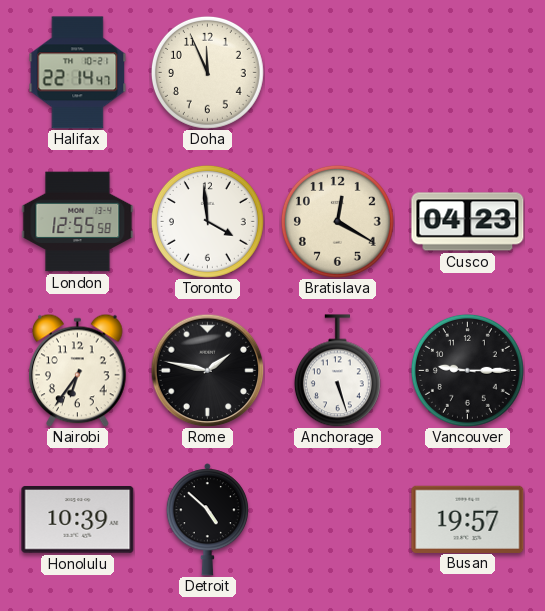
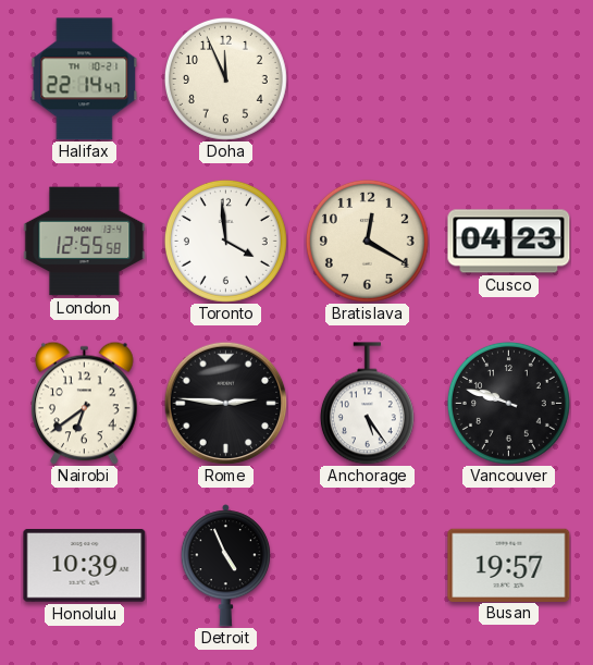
Nairobi: 6:36 -> 6:39 (85, 403)
Rome: 1:47 -> 2:46 (225, 403)
Anchorage: 5:27 -> 5:24 (367, 404)
Vancouver: 9:15 -> 9:48 (508, 403)
Detroit: 4:52 -> 4:56 (225, 566)
